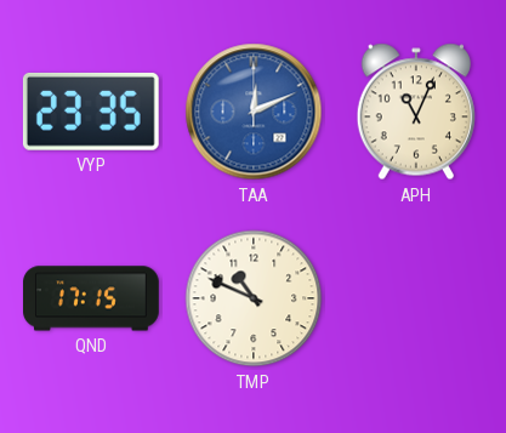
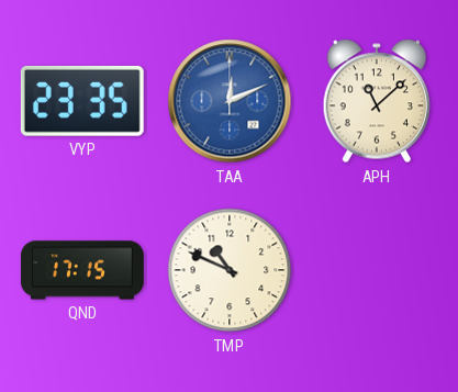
APH: 11:04 -> 11:08 (377, 101)
